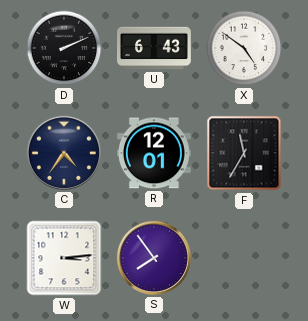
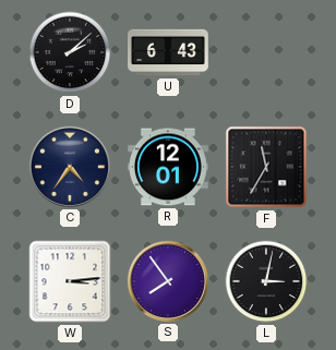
D: 2:11 -> 2:08 (70, 52)
X: 4:51 -> none (244, 48)
L: none -> 3:02 (266, 281)
